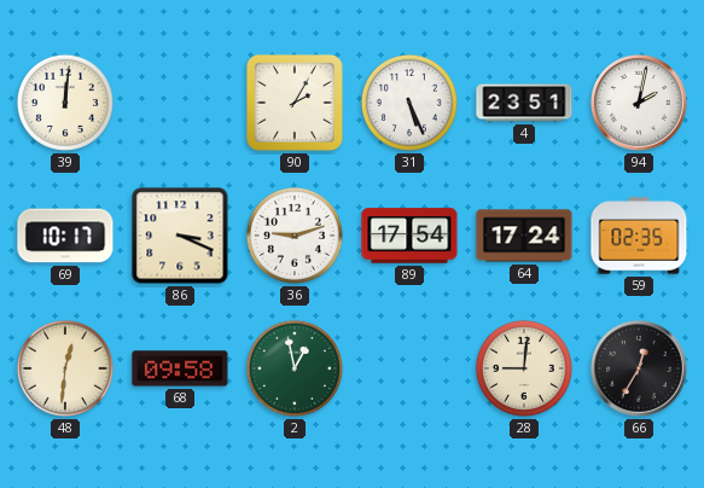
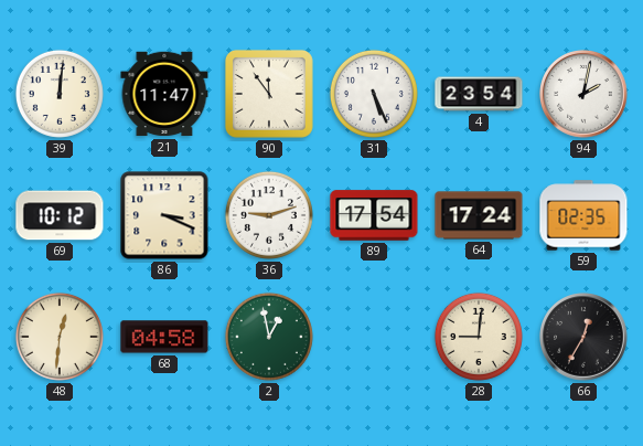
21: none -> 11:47 (164, 94)
90: 2:05 -> 11:54 (269, 94)
4: 23:51 -> 23:54 (479, 94)
69: 10:17 -> 10:12 (60, 215)
68: 09:58 -> 04:58 (164, 337)
